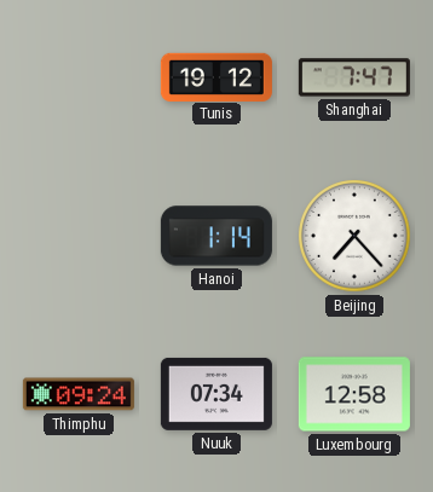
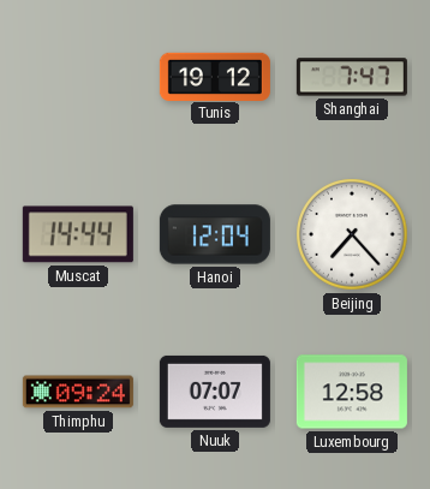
Muscat: none -> 14:44 (78, 234)
Hanoi: 1:14 -> 12:04 (215, 234)
Nuuk: 07:34 -> 07:07 (215, 392)
